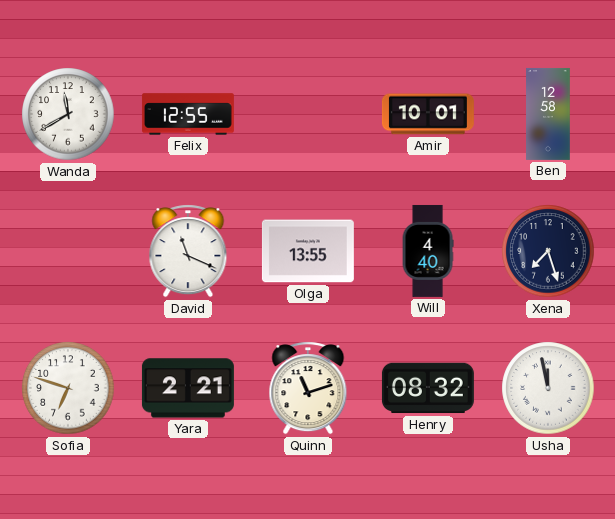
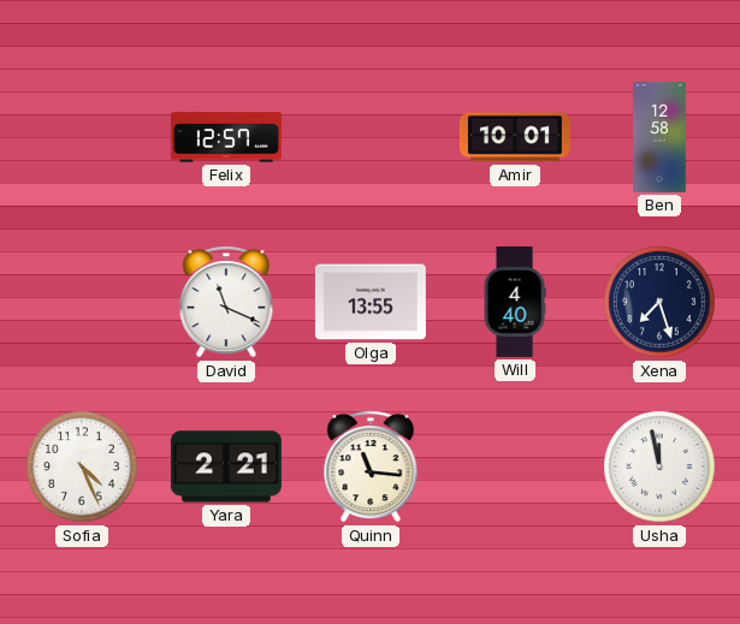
Wanda: 11:40 -> none (68, 114)
Felix: 12:55 -> 12:57 (226, 137)
Sofia: 6:48 -> 4:26 (82, 466)
Quinn: 11:12 -> 11:16 (371, 466)
Henry: 08:32 -> none (428, 388)
